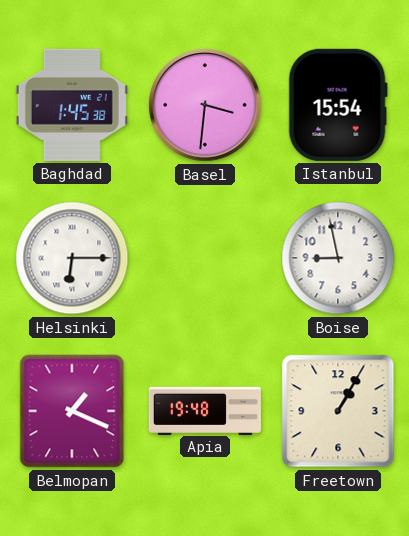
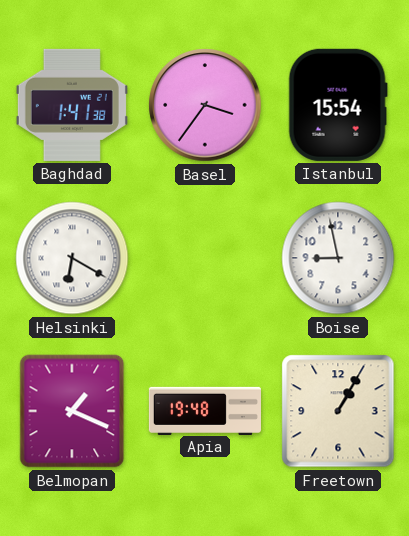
Baghdad: 1:45 -> 1:41 (72, 105)
Basel: 3:31 -> 3:36 (205, 105)
Helsinki: 6:15 -> 6:20 (72, 258)
